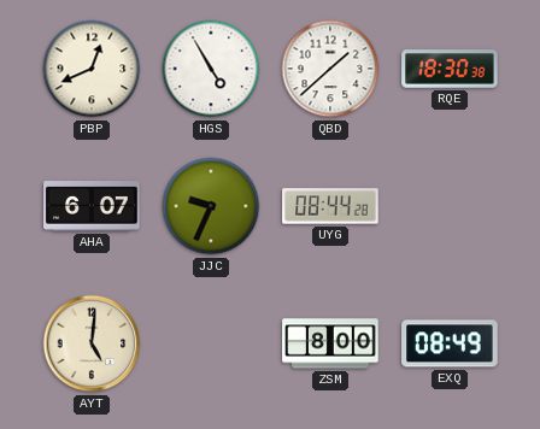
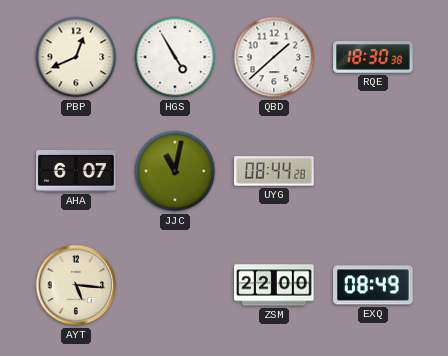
JJC: 9:34 -> 11:02 (175, 171)
AYT: 5:01 -> 5:16 (76, 285)
ZSM: 8:00 -> 22:00 (274, 285)
